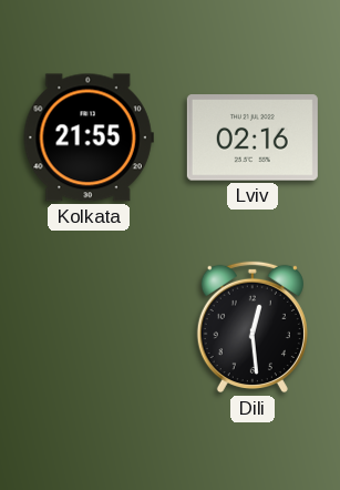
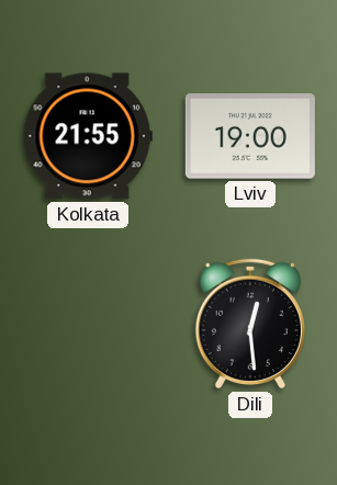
Lviv: 02:16 -> 19:00 (250, 136)
